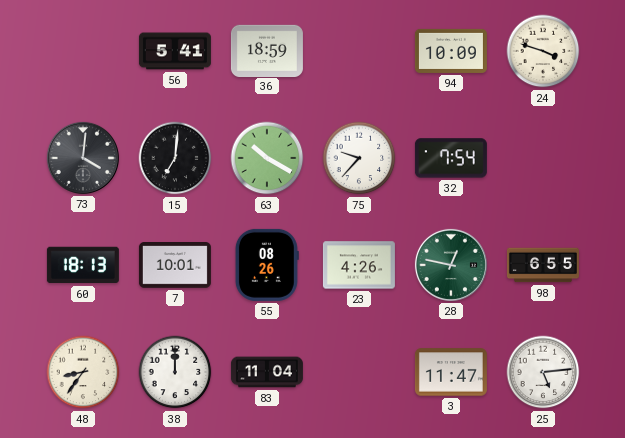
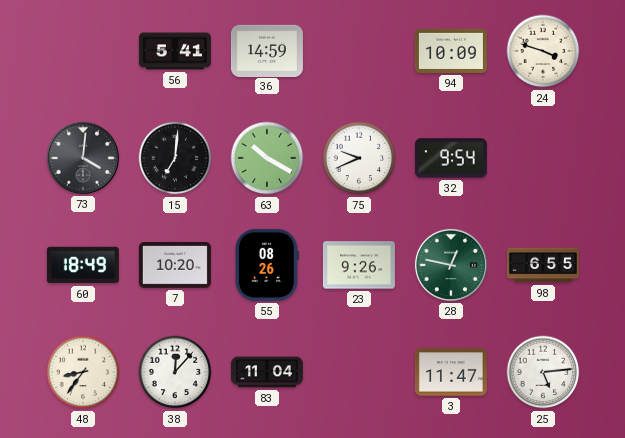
36: 18:59 -> 14:59 (267, 50)
75: 9:37 -> 9:41 (359, 158)
32: 7:54 -> 9:54 (451, 158)
60: 18:13 -> 18:49 (83, 265)
7: 10:01 -> 10:20 (175, 266)
23: 4:26 -> 9:26 (359, 265)
38: 12:00 -> 12:07 (175, 372)
